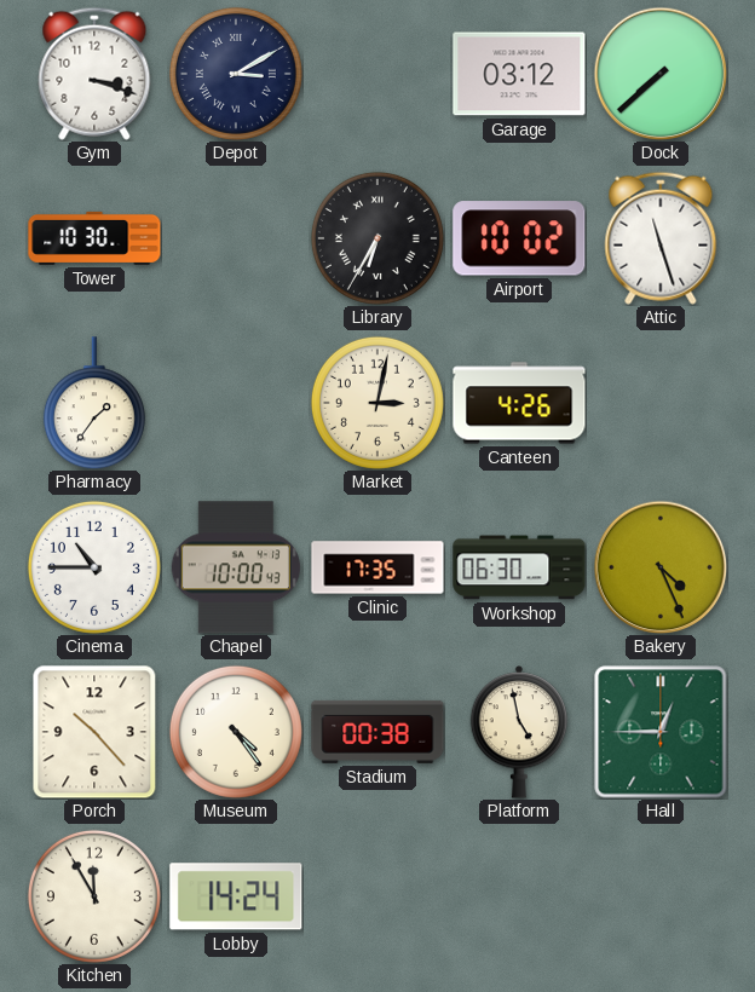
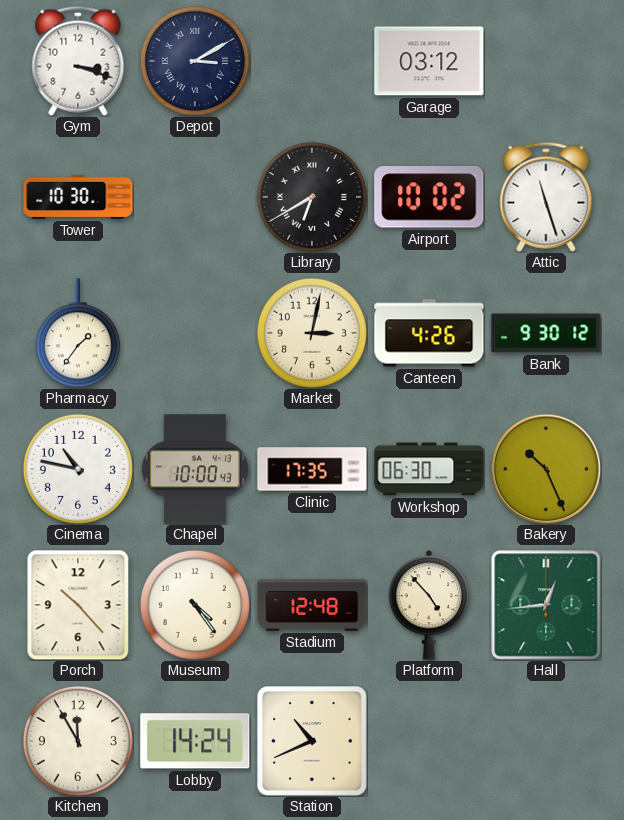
Dock: 7:38 -> none (661, 74)
Library: 6:35 -> 6:40 (312, 197)
Bank: none -> 9:30 (546, 333)
Cinema: 10:45 -> 10:47 (78, 469)
Bakery: 4:26 -> 10:26 (546, 469)
Stadium: 00:38 -> 12:48 (312, 605)
Platform: 4:58 -> 4:53 (429, 605)
Hall: 12:45 -> 12:44 (546, 605)
Station: none -> 10:41 (312, 741)
